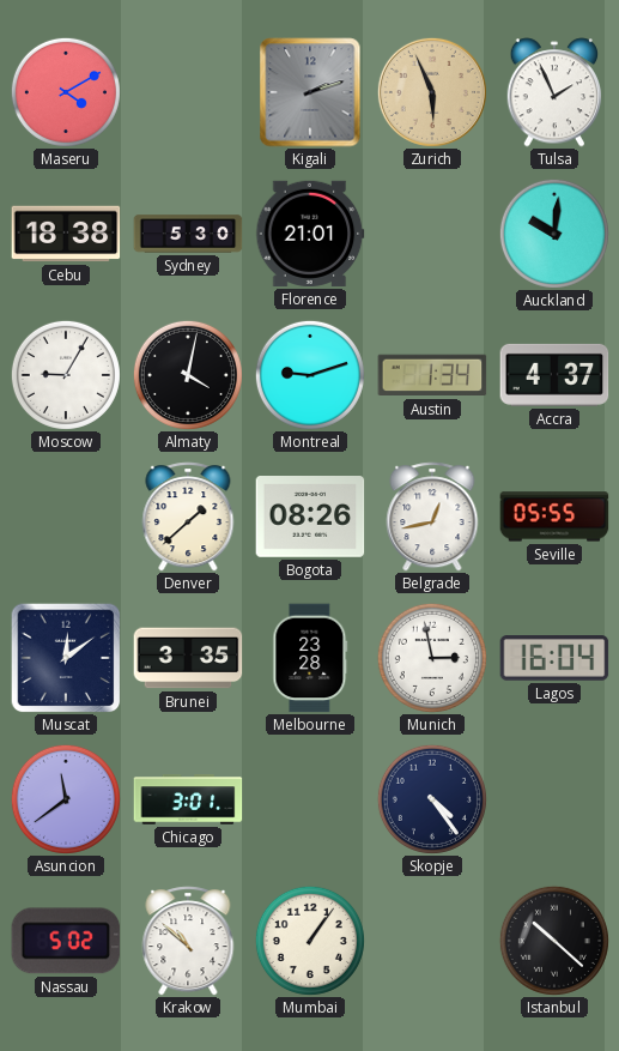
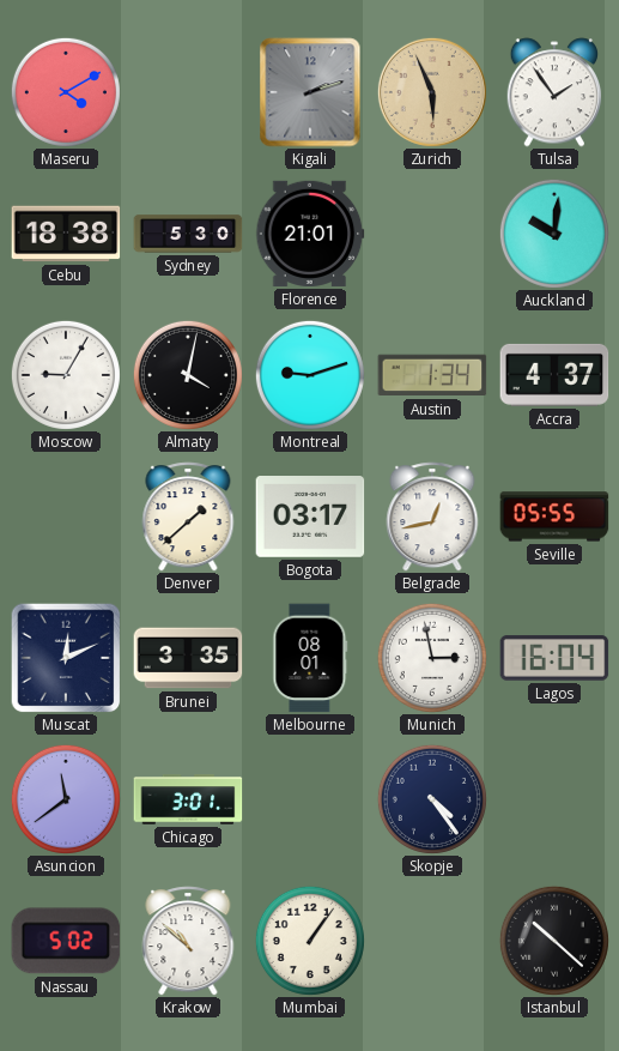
Tulsa: 1:56 -> 1:54 (554, 92)
Bogota: 08:26 -> 03:17 (310, 518)
Muscat: 12:09 -> 12:11 (66, 658)
Melbourne: 23:28 -> 08:01 (310, 658)
